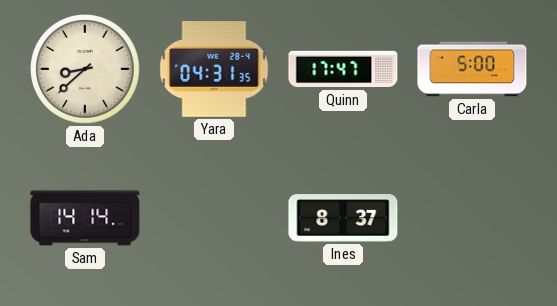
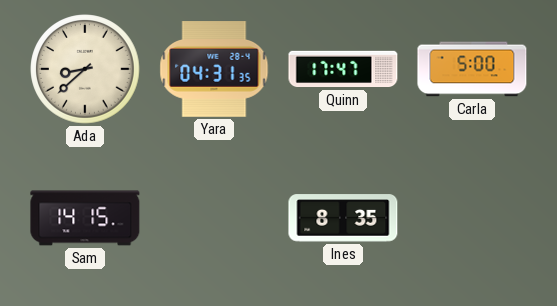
Sam: 14:14 -> 14:15 (85, 218)
Ines: 8:37 -> 8:35 (343, 218)
